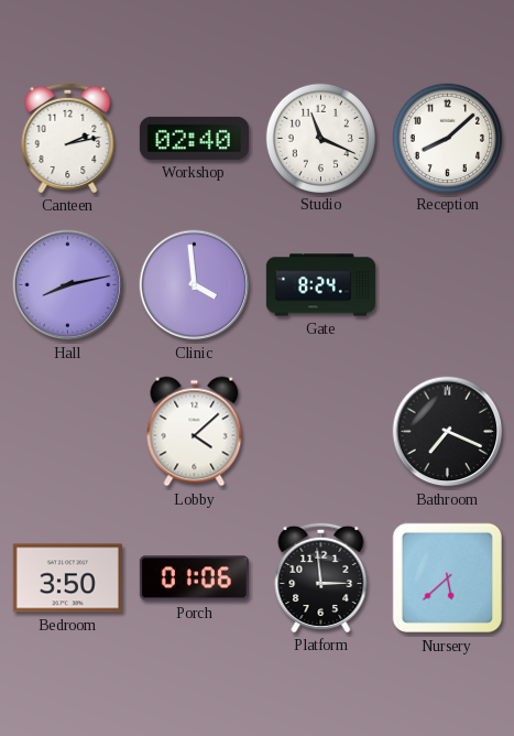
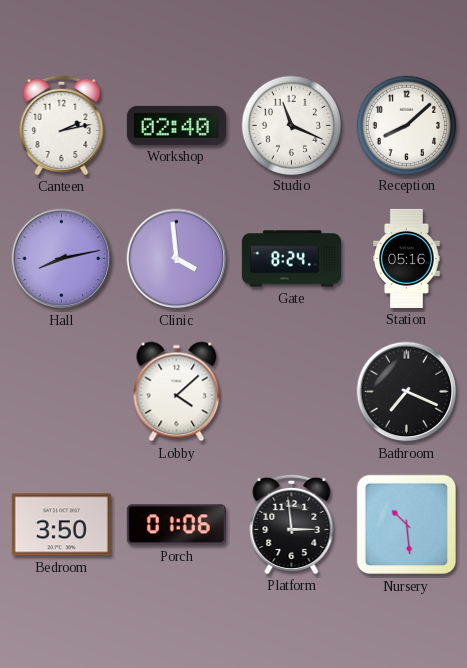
Station: none -> 05:16 (407, 258)
Nursery: 5:38 -> 10:29 (407, 525)
